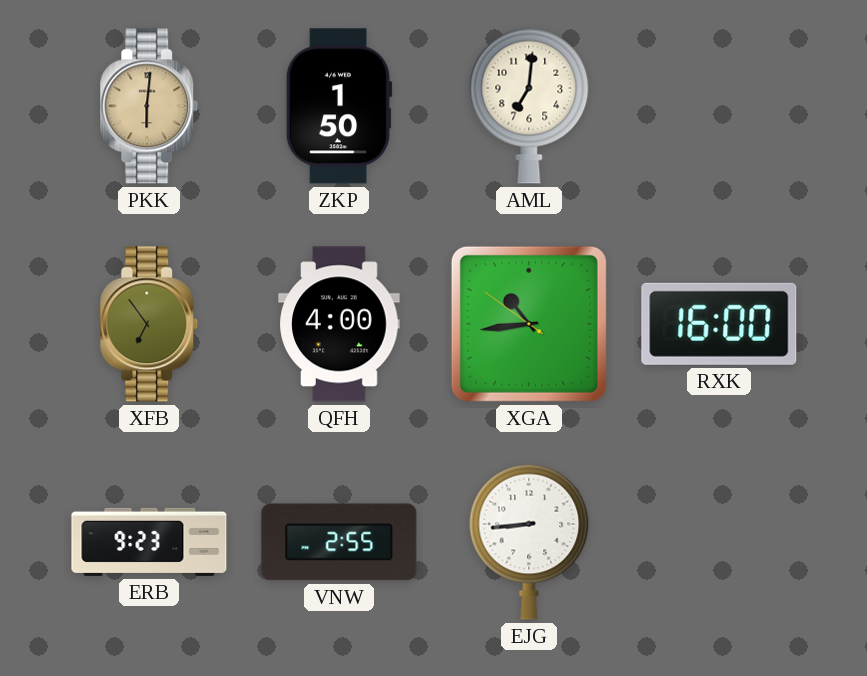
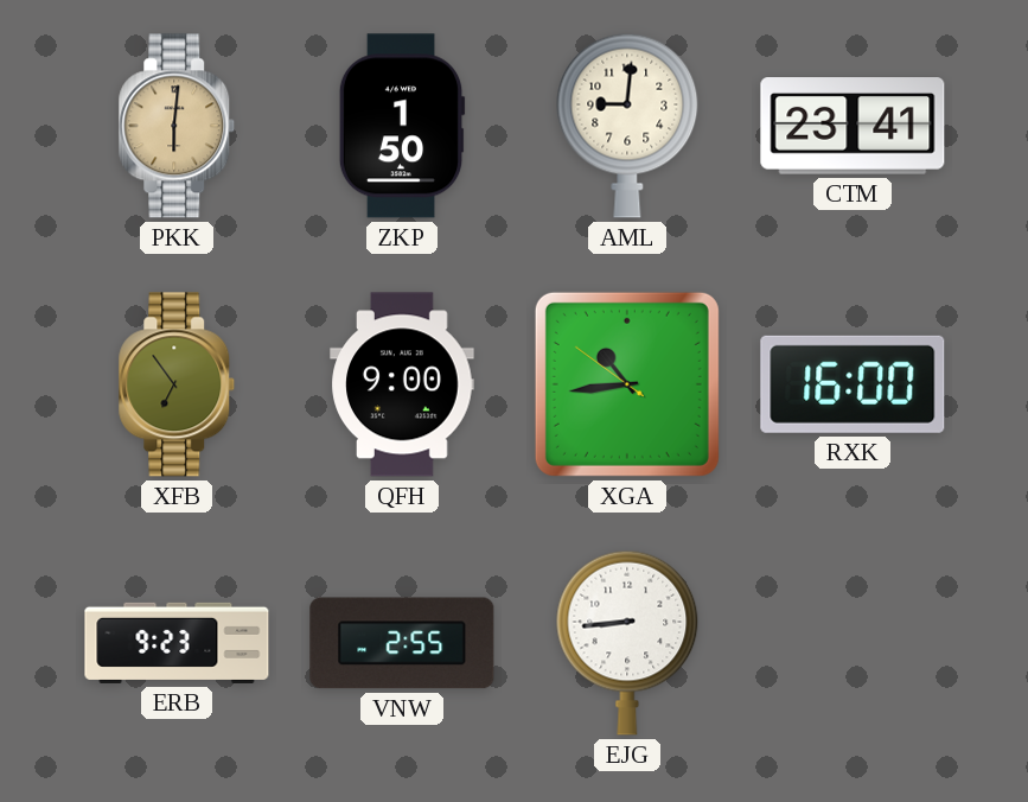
AML: 7:01 -> 9:01 (627, 126)
CTM: none -> 23:41 (853, 126)
QFH: 4:00 -> 9:00 (402, 384)
